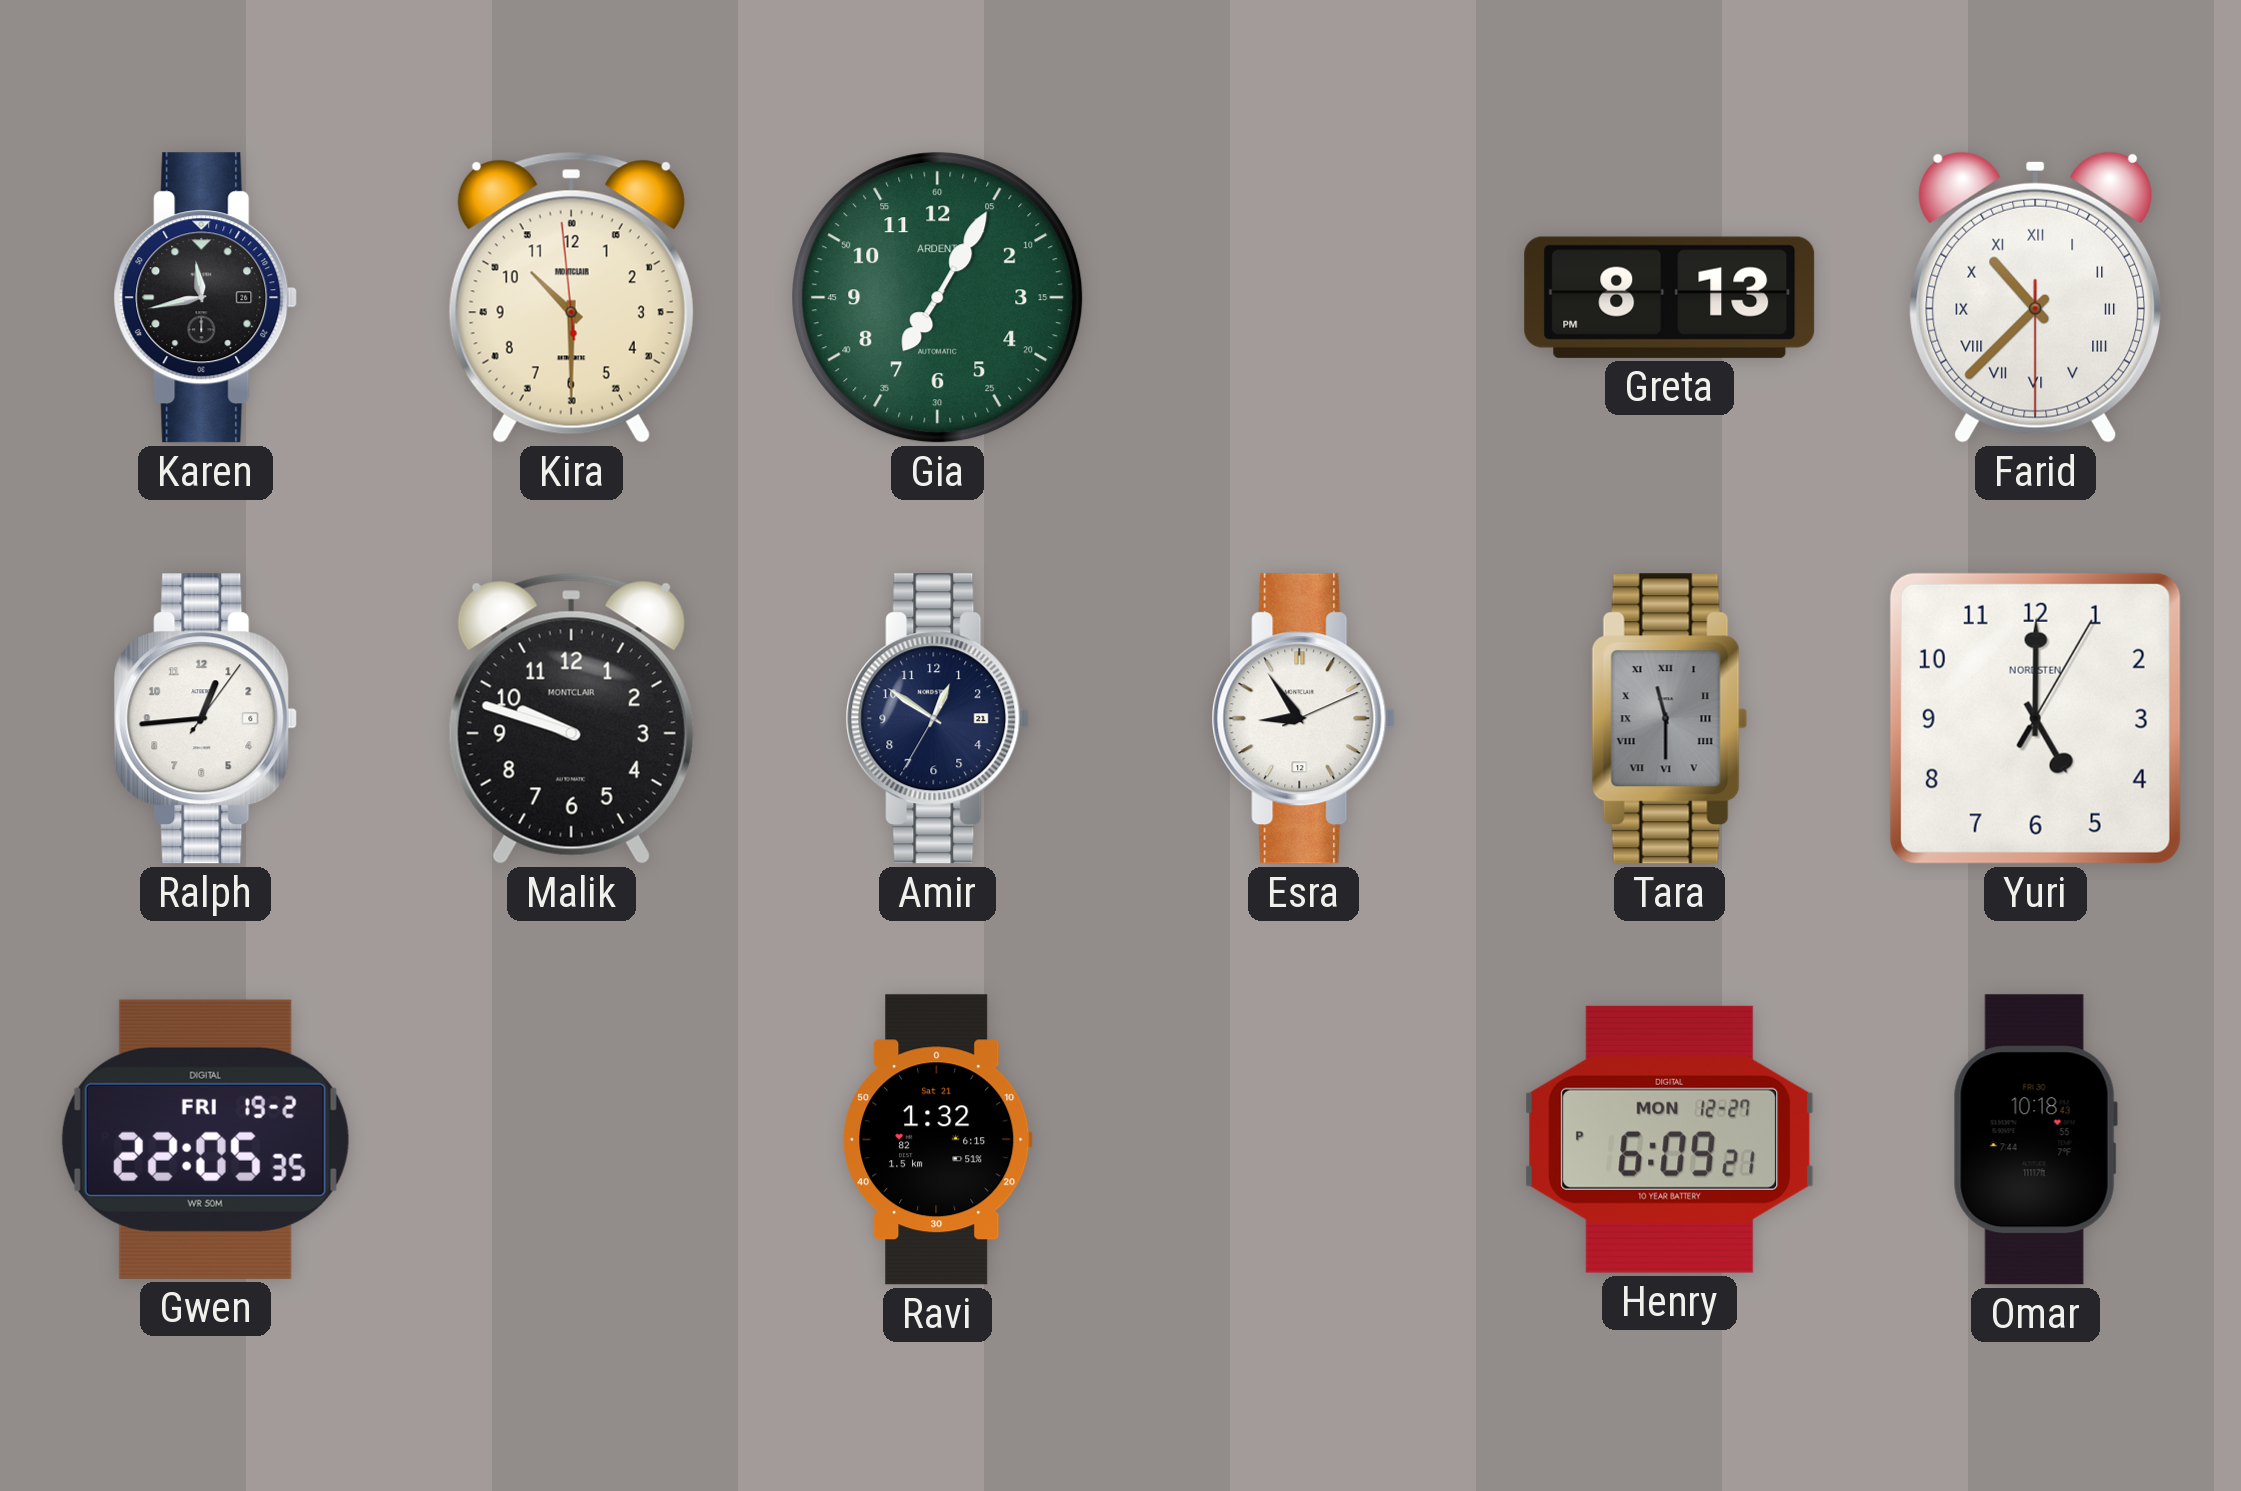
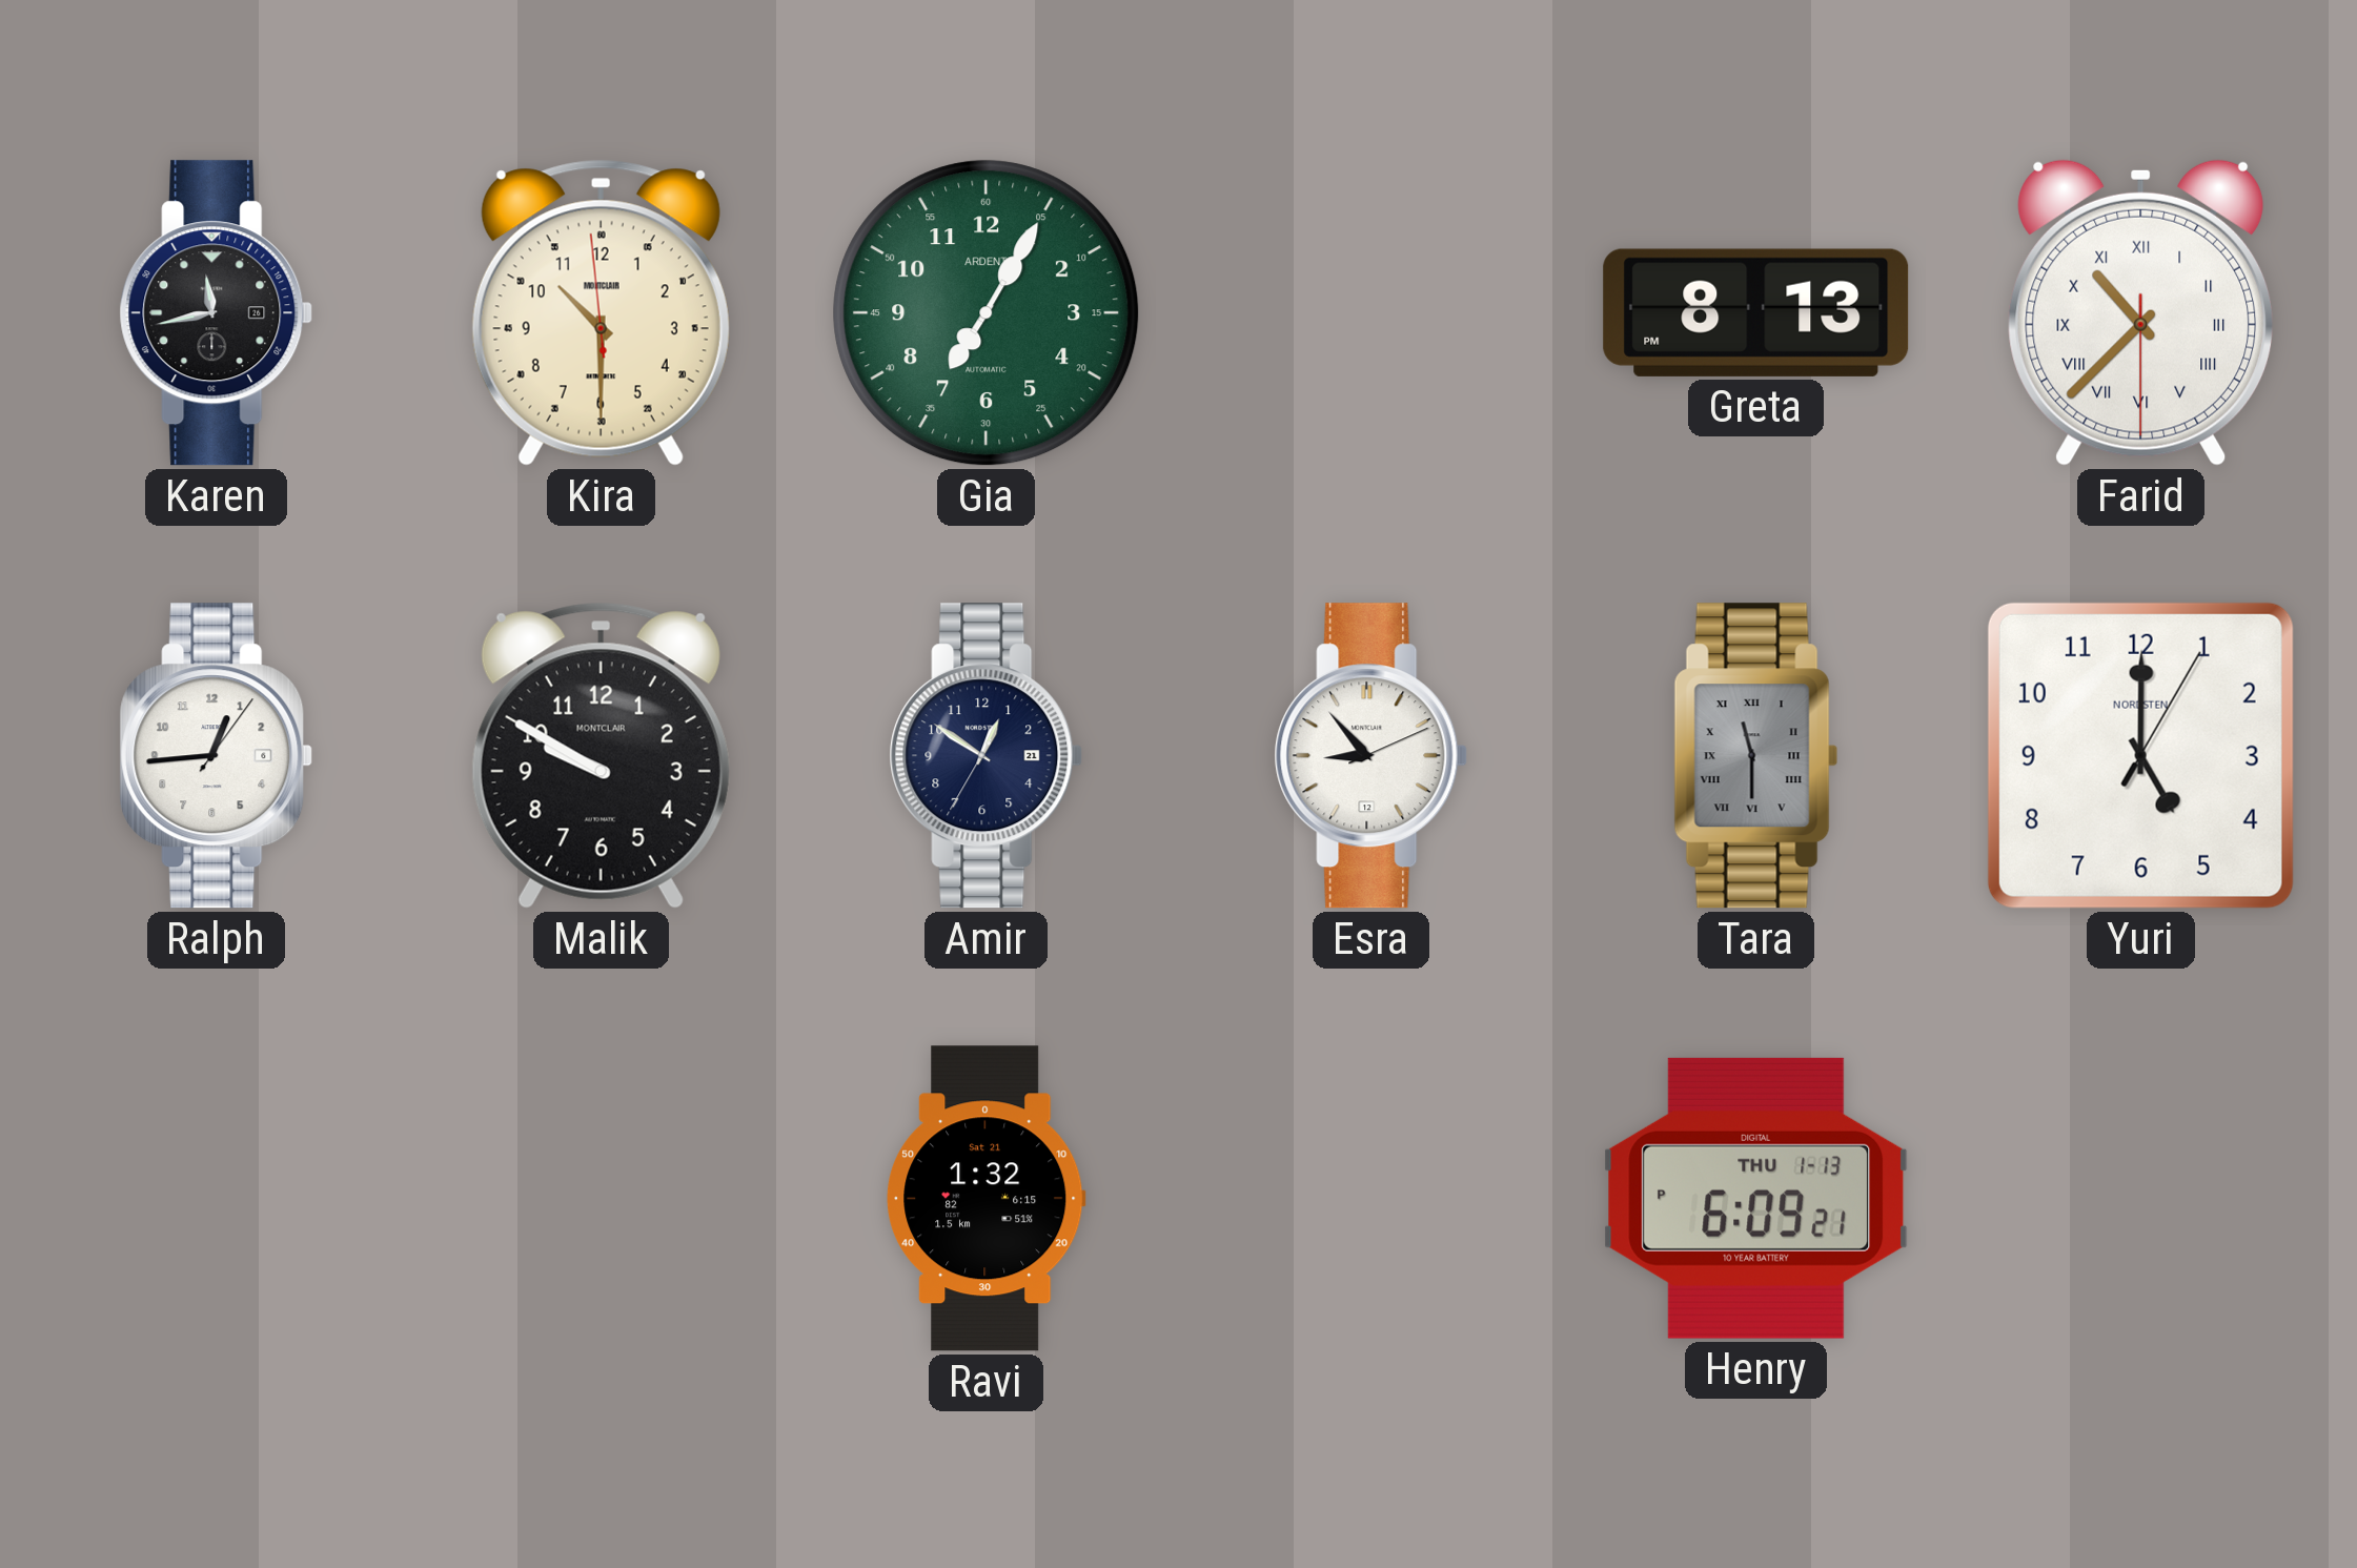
Malik: 9:48 -> 9:50 (601, 755)
Esra: 8:54 -> 8:53 (1371, 756)
Gwen: 22:05 -> none (205, 1139)
Henry date: MON 12-27 -> THU 1-13 (1756, 1198)
Omar: 10:18 -> none (2035, 1140)
